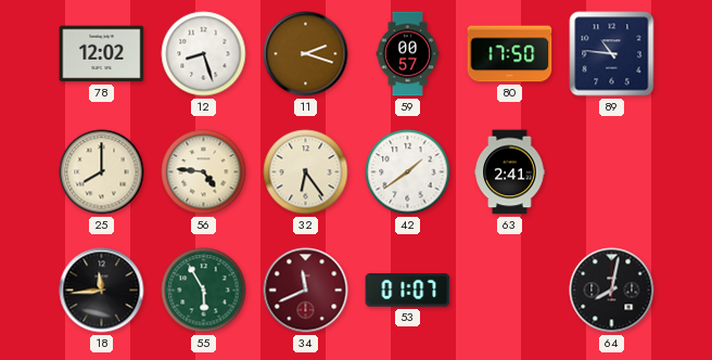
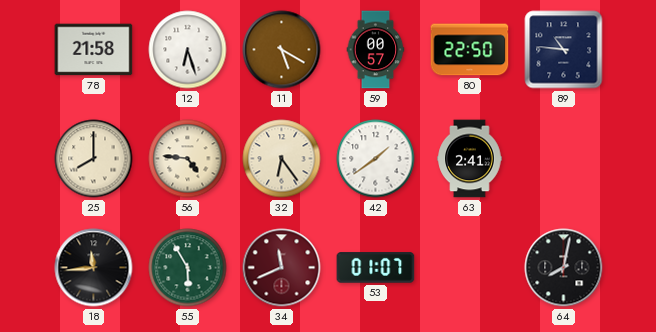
78: 12:02 -> 21:58 (94, 50)
12: 8:27 -> 6:27 (188, 50)
11: 2:18 -> 5:20 (282, 50)
80: 17:50 -> 22:50 (470, 50)
